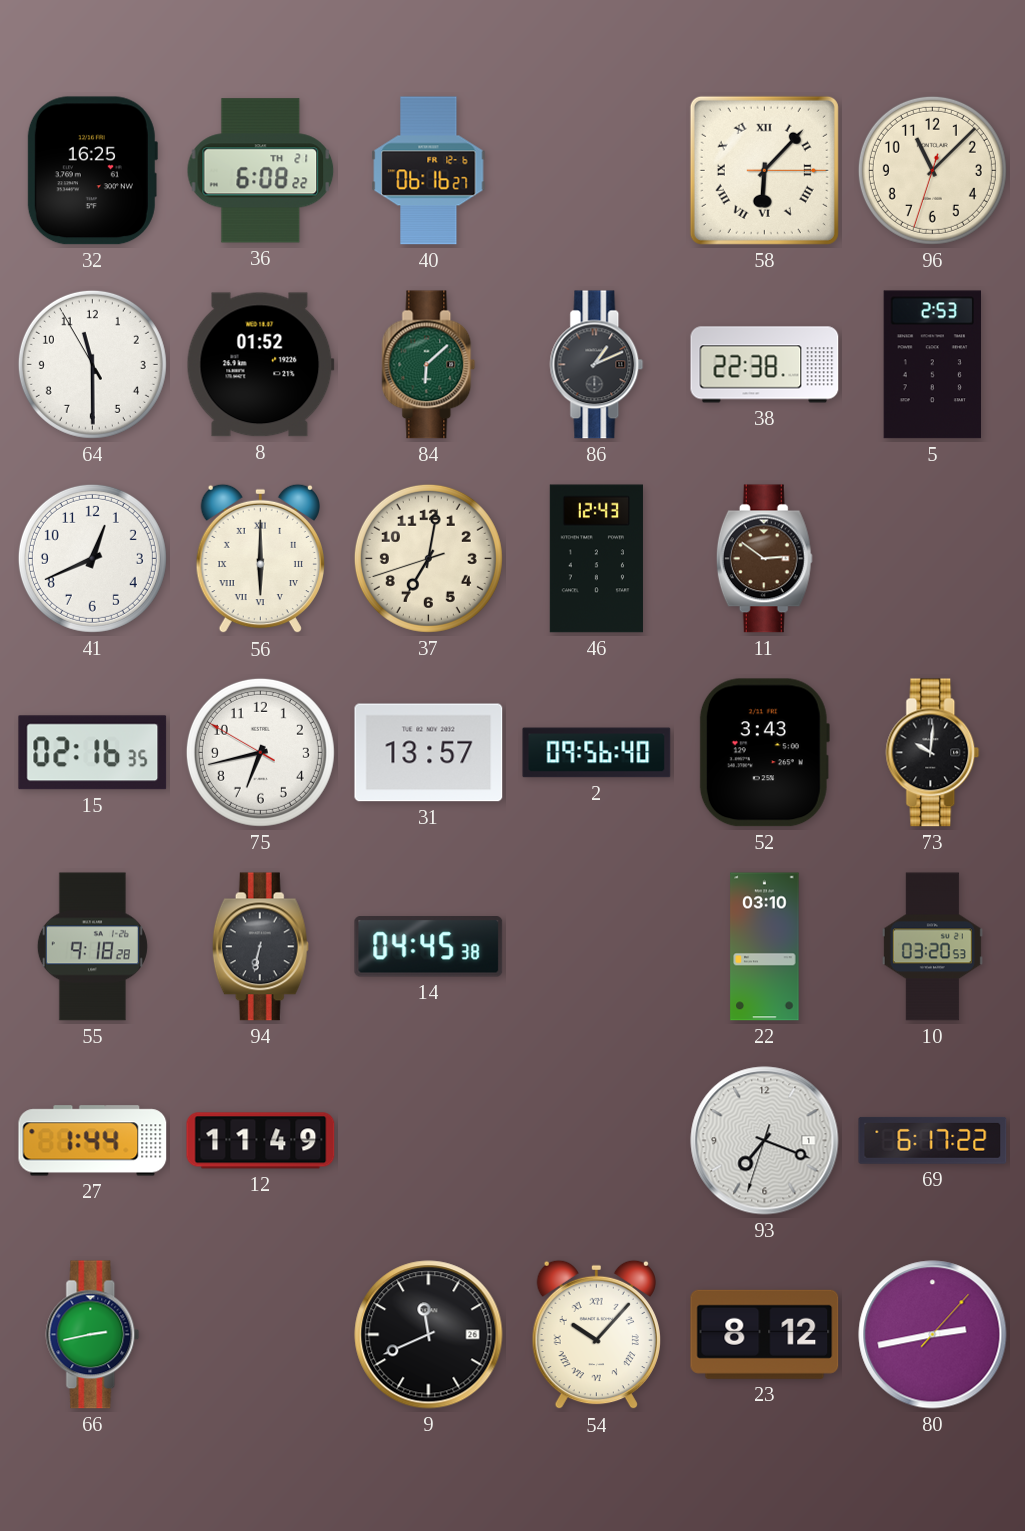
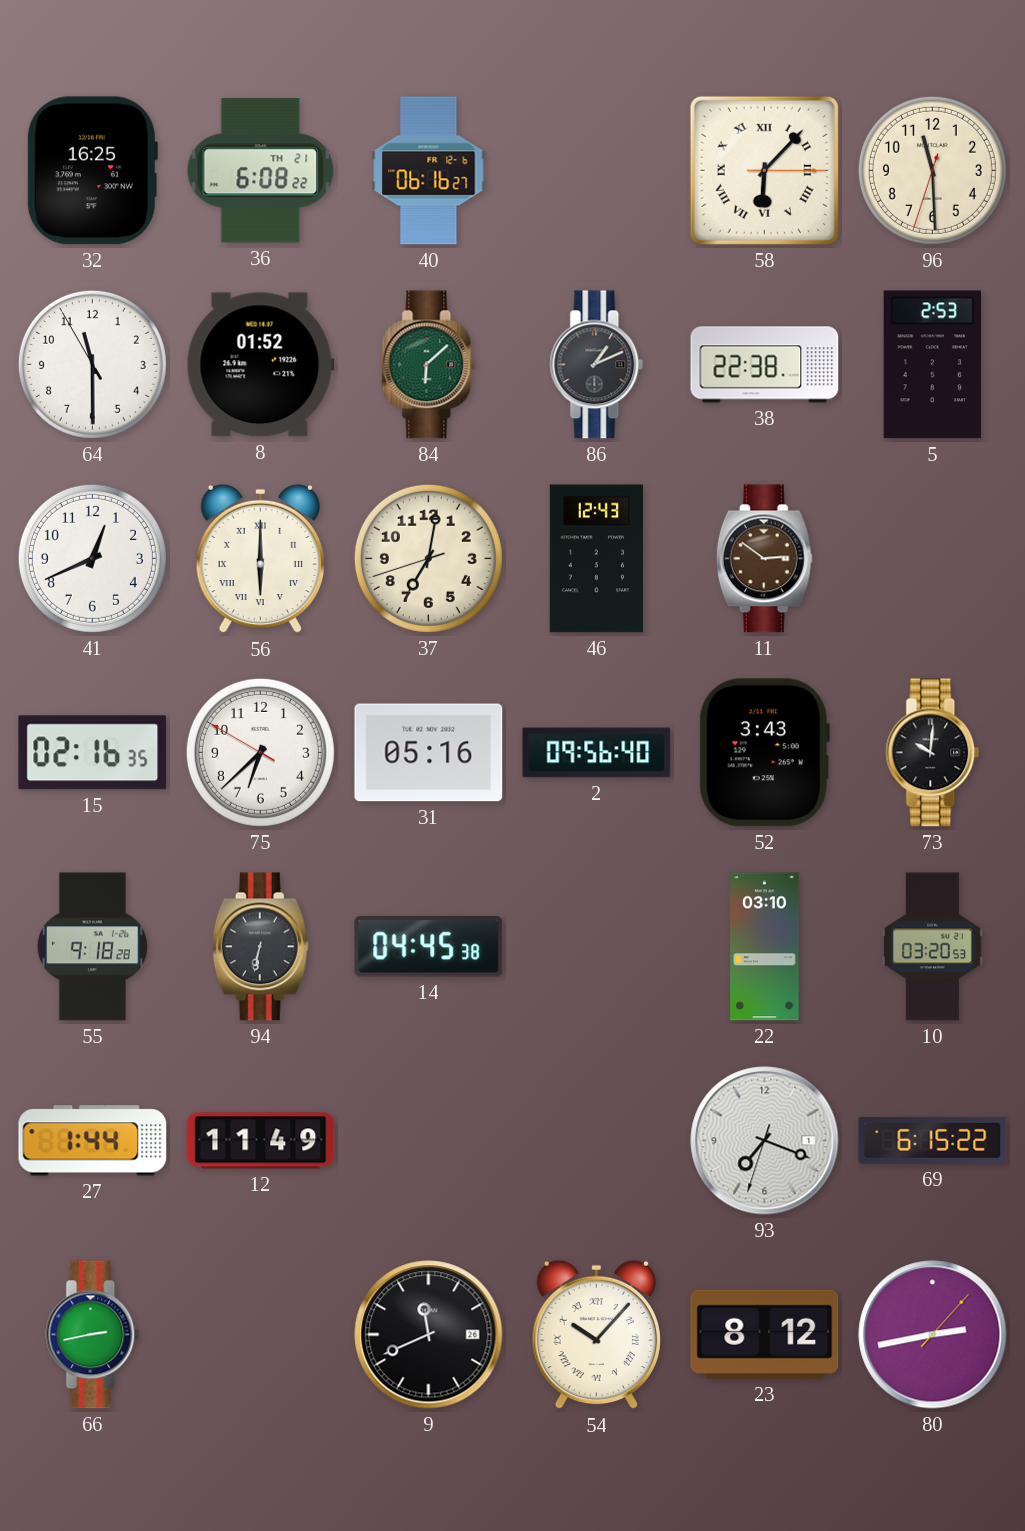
96: 11:07 -> 11:29 (932, 170)
75: 6:42 -> 6:37 (260, 752)
31: 13:57 -> 05:16 (429, 753)
69: 6:17 -> 6:15 (933, 1140)
